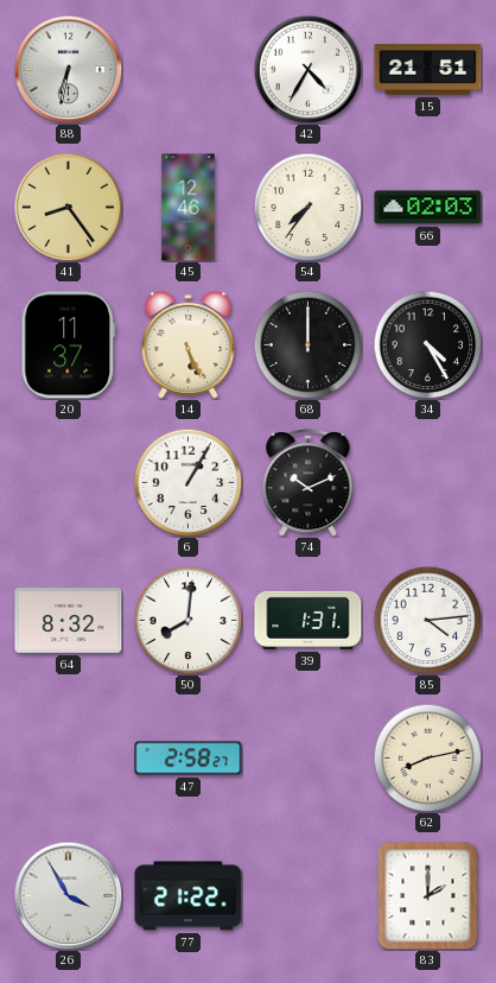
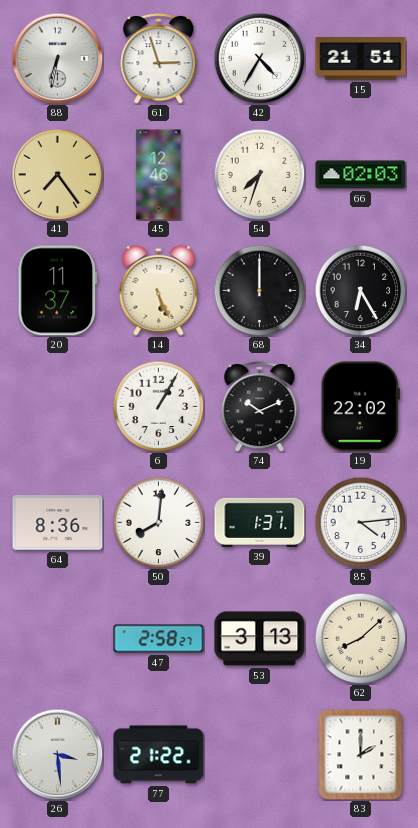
61: none -> 2:57 (159, 59)
41: 8:24 -> 7:24 (57, 174)
54: 7:36 -> 7:33 (259, 174)
34: 4:25 -> 6:25 (360, 290)
19: none -> 22:02 (360, 407)
64: 8:32 -> 8:36 (58, 523)
53: none -> 3:13 (260, 639)
62: 8:13 -> 8:08 (360, 638)
26: 3:55 -> 3:29 (57, 754)
